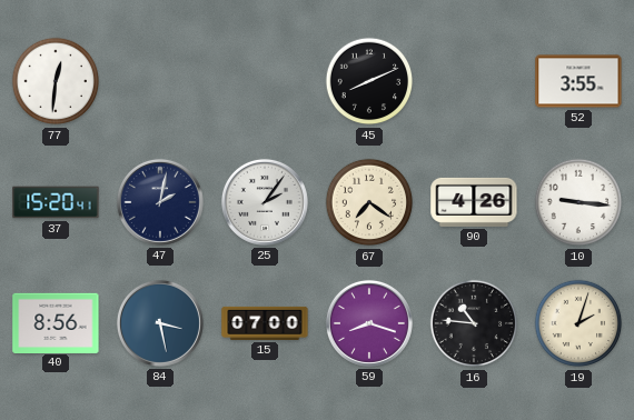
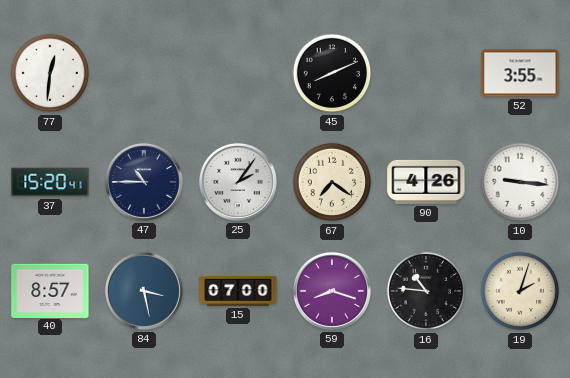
47: 2:02 -> 10:45 (144, 182)
40: 8:56 -> 8:57 (50, 290)
